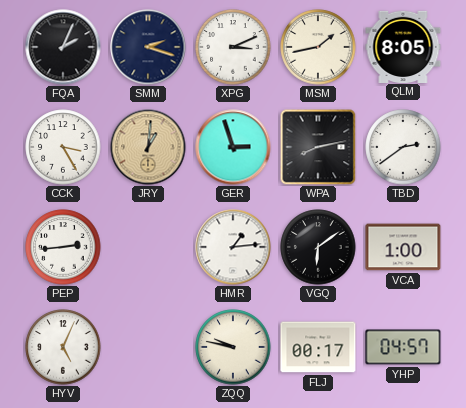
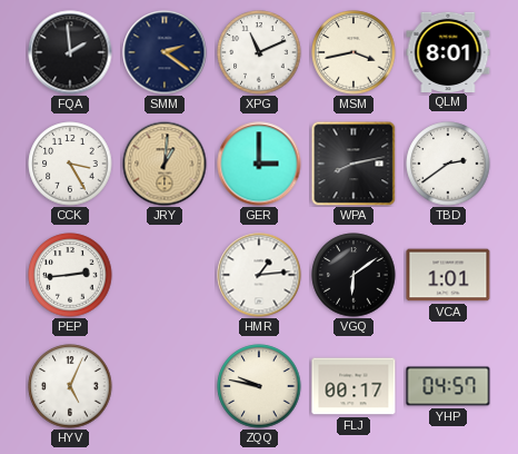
FQA: 2:04 -> 1:59 (70, 52)
SMM: 2:18 -> 2:21 (165, 52)
XPG: 3:11 -> 11:11 (259, 52)
MSM: 1:43 -> 3:43 (353, 52)
QLM: 8:05 -> 8:01 (448, 51)
GER: 2:57 -> 3:00 (259, 164)
VCA: 1:00 -> 1:01 (448, 275)
